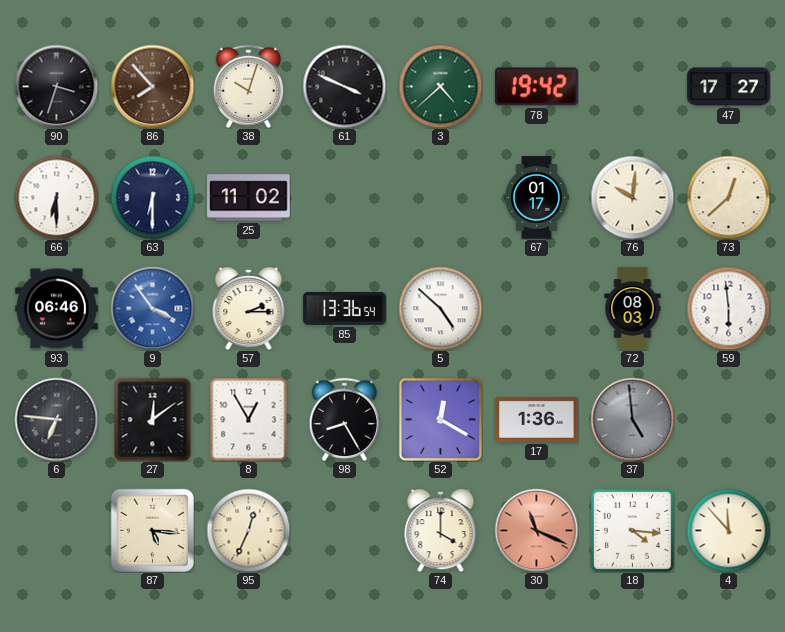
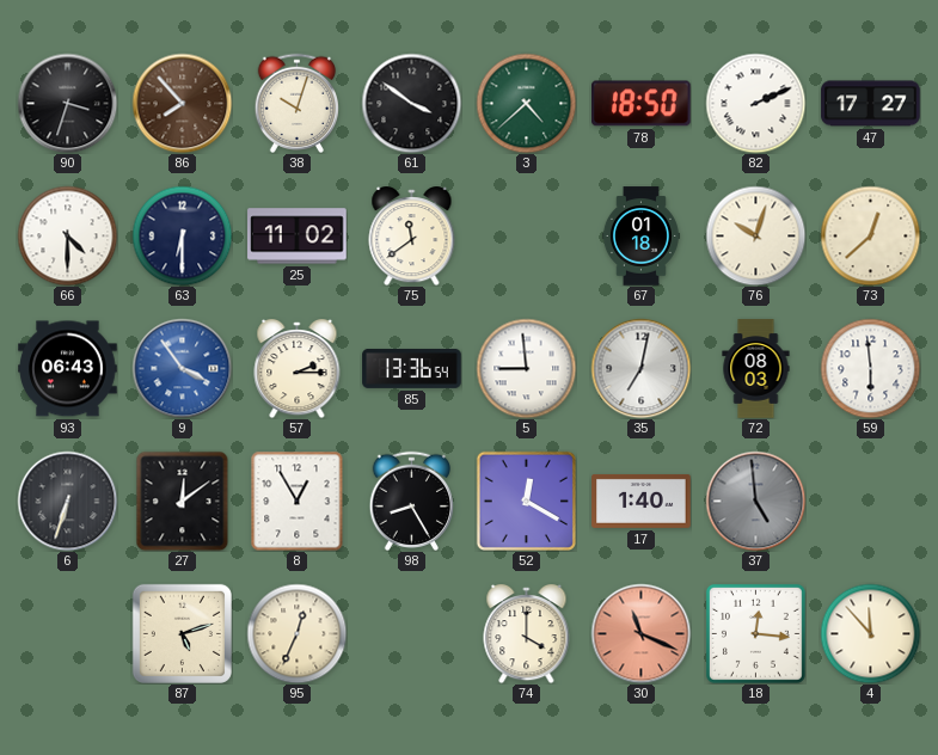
61: 3:49 -> 3:51 (411, 103)
78: 19:42 -> 18:50 (642, 104)
82: none -> 2:11 (755, 103)
66: 6:30 -> 4:30 (67, 235)
75: none -> 11:39 (412, 237)
67: 01:17 -> 01:18 (640, 237)
76: 10:01 -> 10:03 (755, 235)
93: 06:46 -> 06:43 (68, 369)
5: 4:52 -> 8:59 (526, 368)
35: none -> 7:02 (640, 368)
6: 6:46 -> 6:33 (67, 501)
17: 1:36 -> 1:40 (642, 501)
87: 5:16 -> 5:12 (182, 633)
18: 4:16 -> 12:16 (755, 633)
